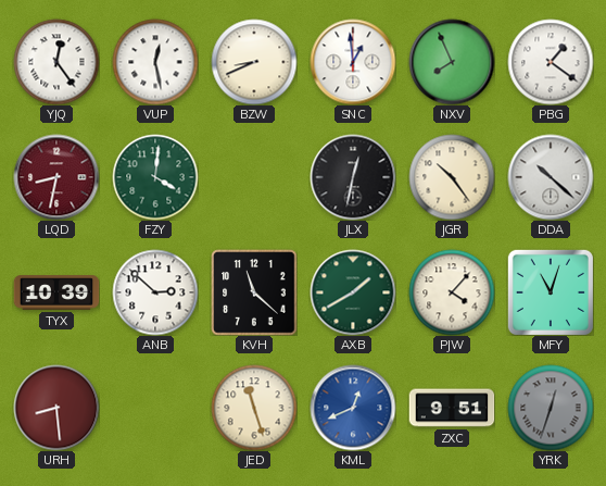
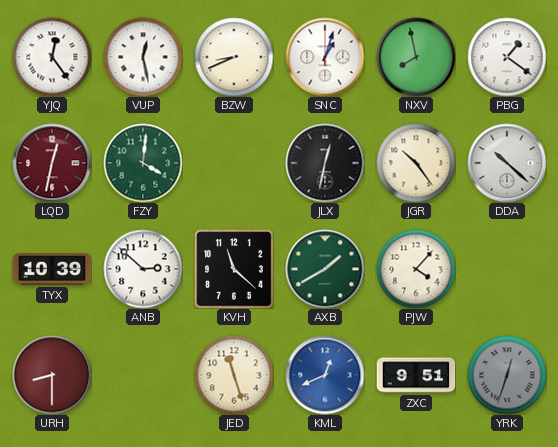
SNC: 12:59 -> 1:03 (325, 57)
NXV: 7:56 -> 7:58 (416, 57)
LQD: 8:32 -> 12:32 (52, 163)
MFY: 11:03 -> none (551, 292)
URH: 8:29 -> 8:30 (52, 375)
